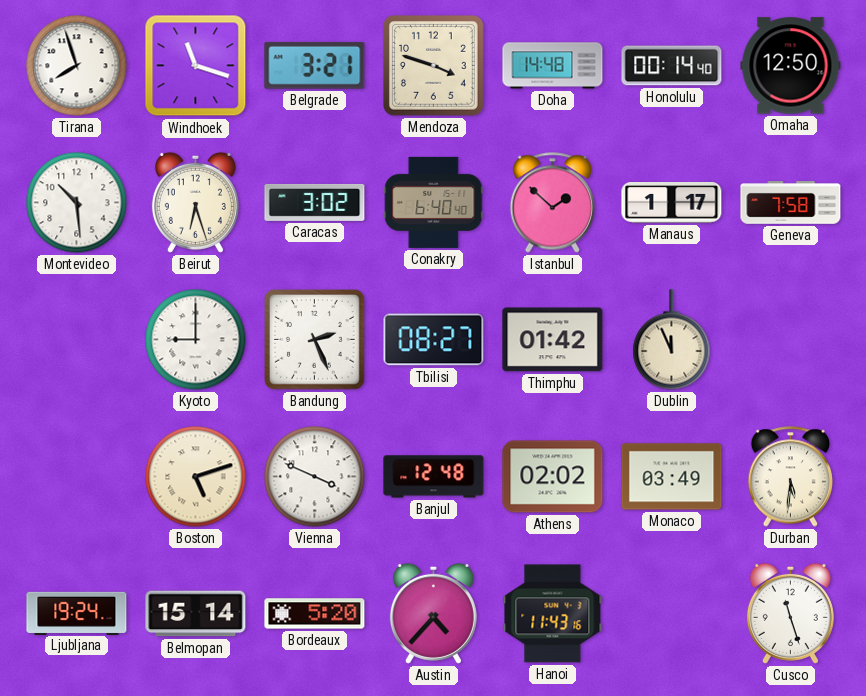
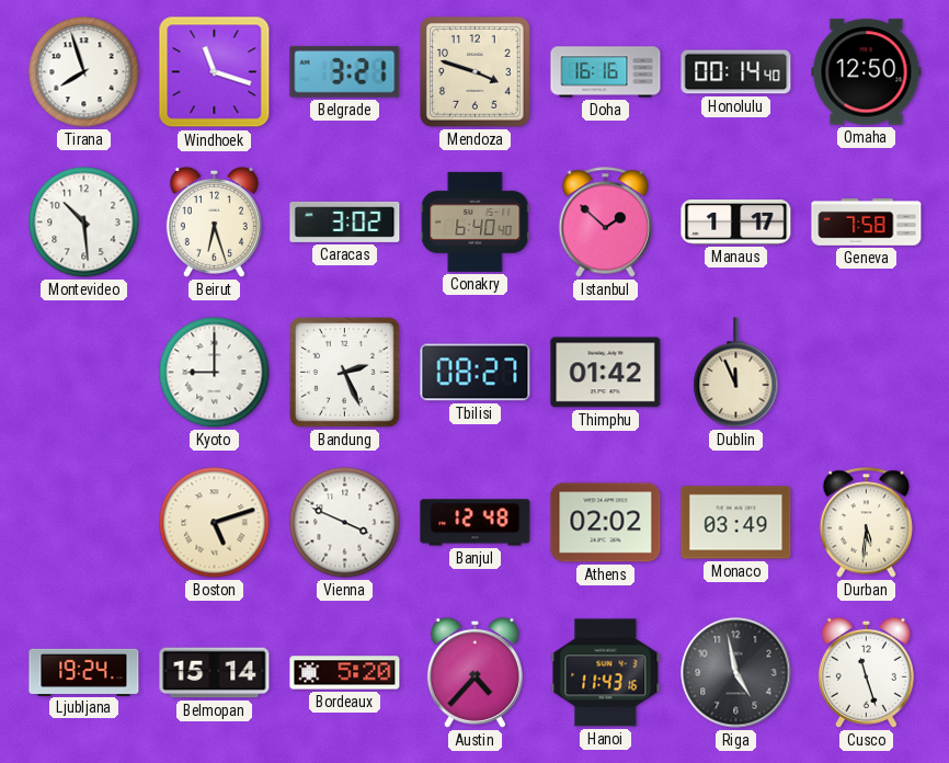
Doha: 14:48 -> 16:16 (606, 72)
Riga: none -> 4:58 (736, 673)
